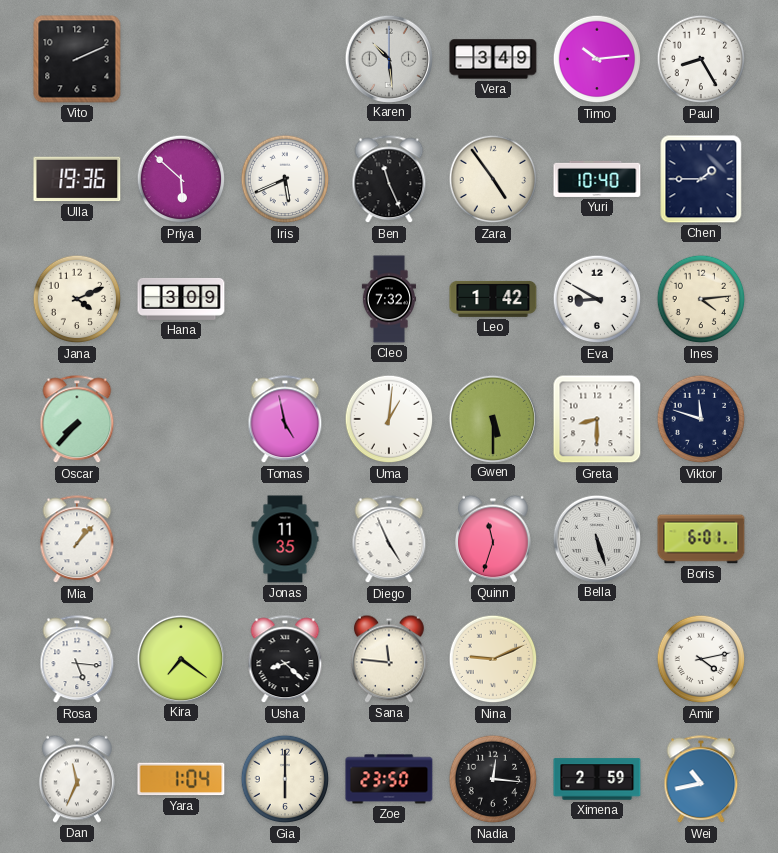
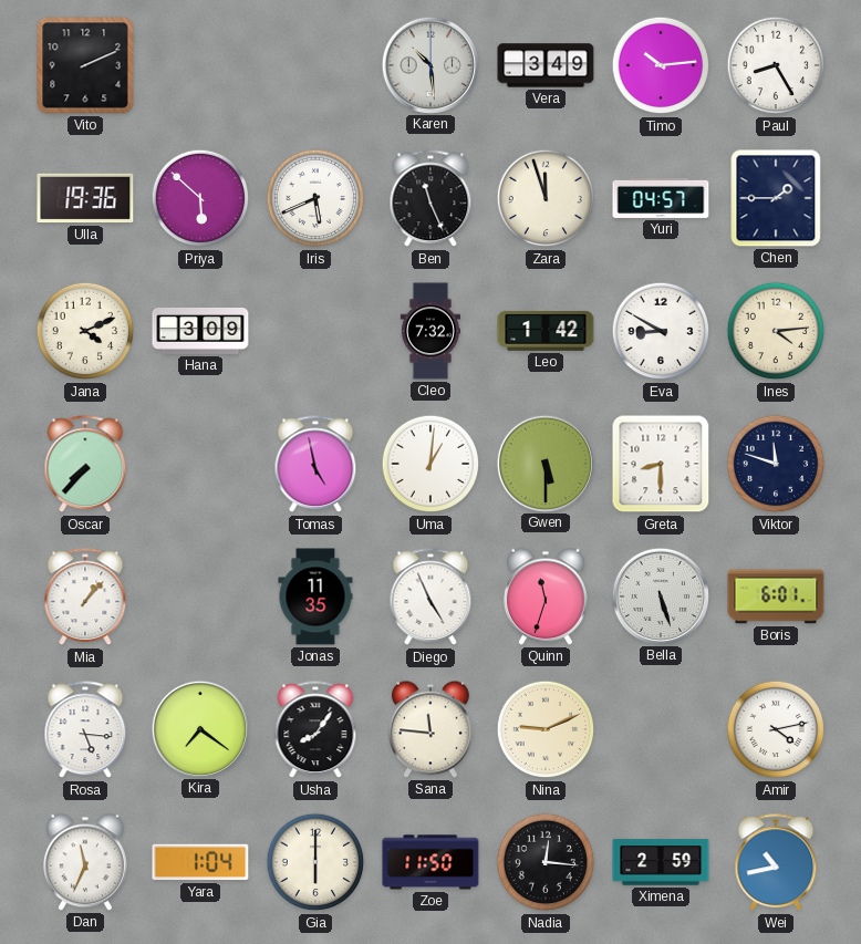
Zara: 4:54 -> 11:57 (546, 198)
Yuri: 10:40 -> 04:57 (661, 198)
Usha: 8:22 -> 8:06 (315, 730)
Zoe: 23:50 -> 11:50 (430, 862)
